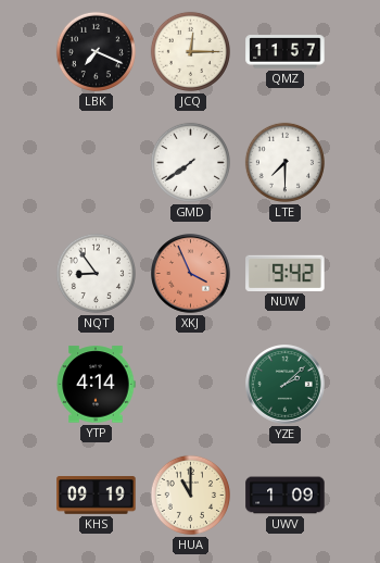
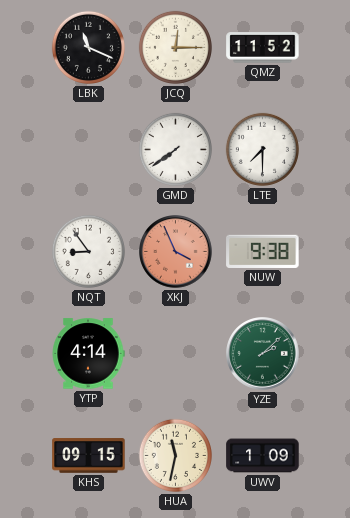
LBK: 7:19 -> 11:19 (88, 47)
QMZ: 11:57 -> 11:52 (263, 48)
NUW: 9:42 -> 9:38 (263, 251)
KHS: 09:19 -> 09:15 (89, 456)
HUA: 11:00 -> 11:32 (175, 455)
